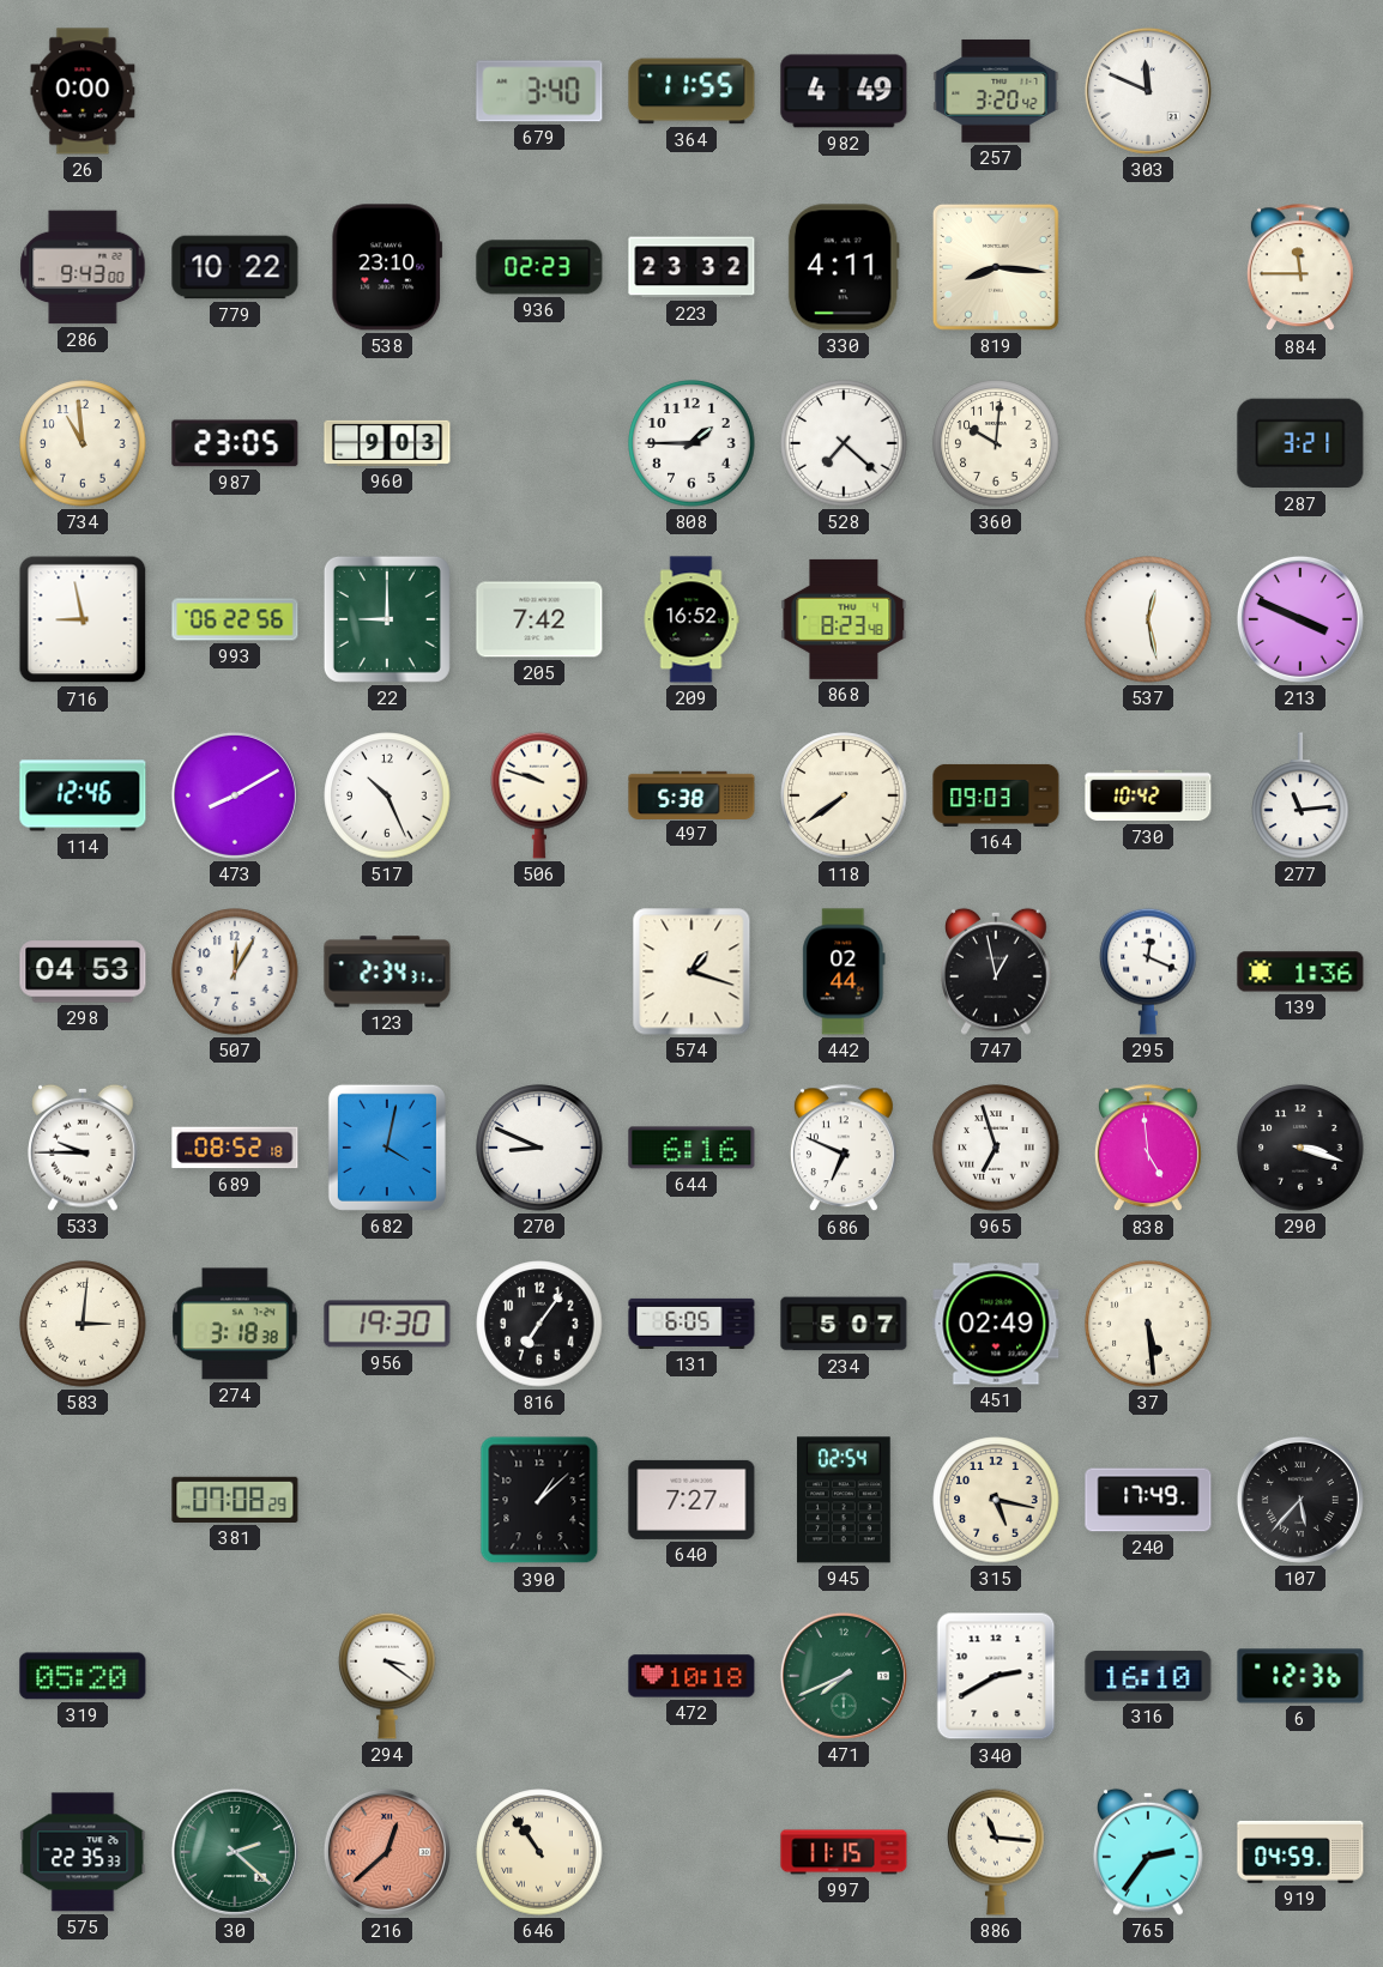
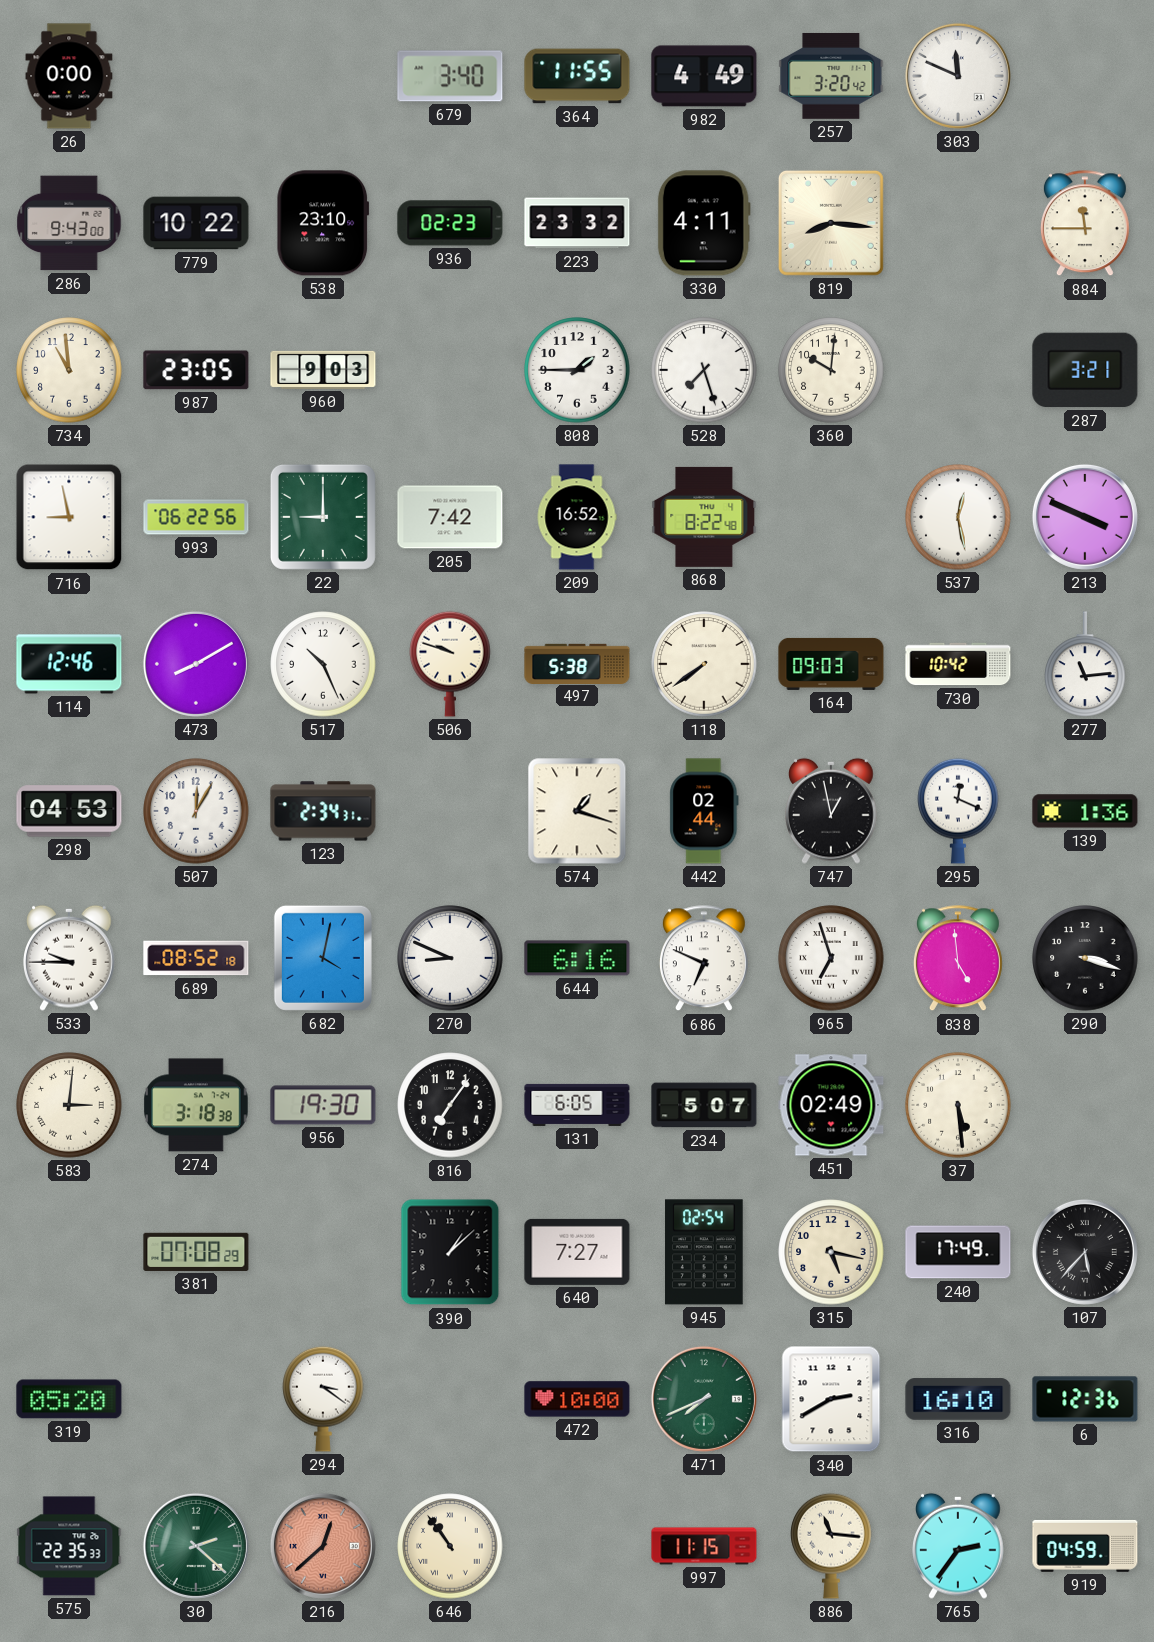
528: 7:22 -> 7:27 (704, 370)
868: 8:23 -> 8:22 (704, 517)
472: 10:18 -> 10:00 (577, 1399)
